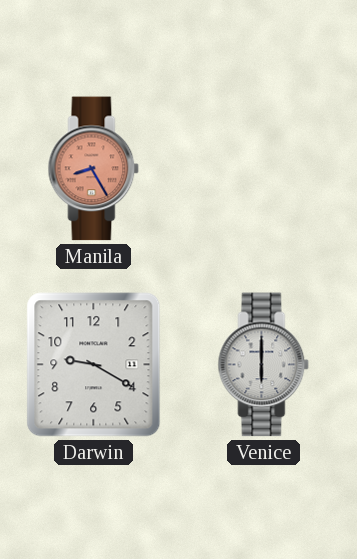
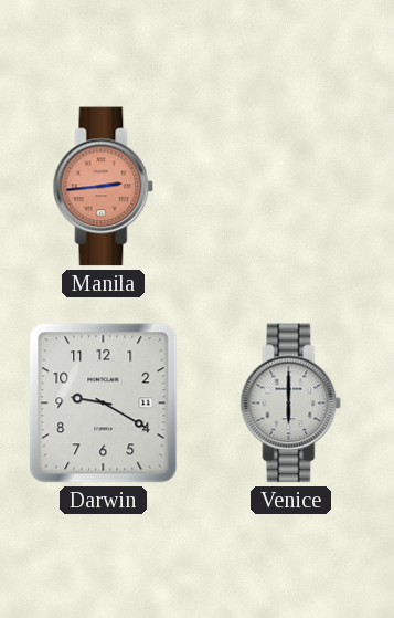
Manila: 8:25 -> 2:44 (104, 187)
